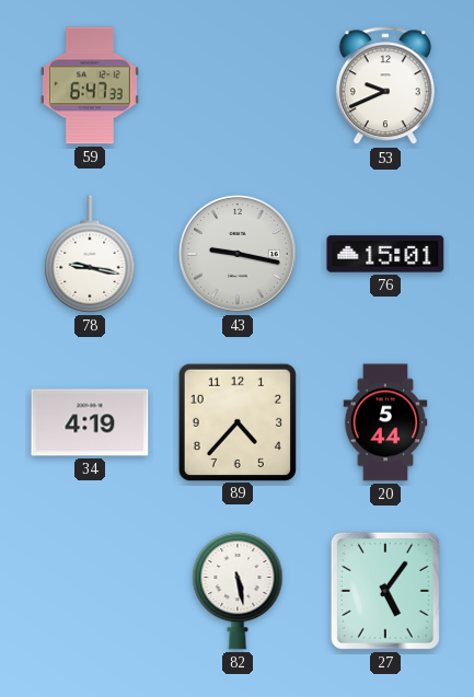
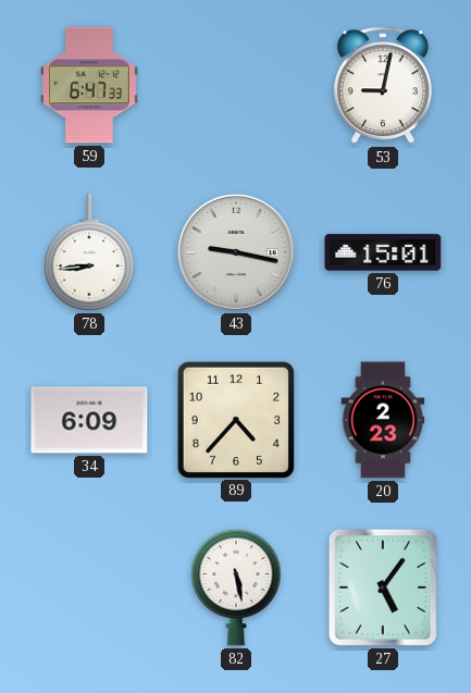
53: 9:41 -> 9:02 (383, 86)
78: 9:17 -> 8:44 (89, 252)
34: 4:19 -> 6:09 (89, 420)
20: 5:44 -> 2:23 (383, 420)
